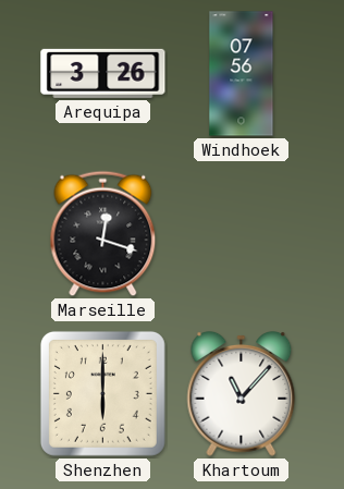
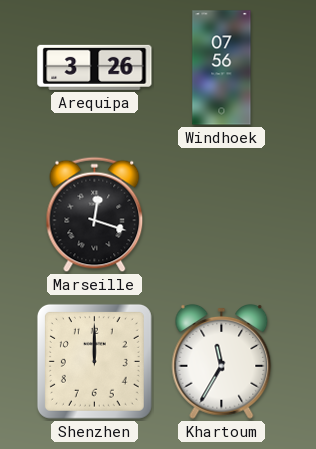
Shenzhen: 6:00 -> 12:00 (94, 361)
Khartoum: 11:07 -> 11:35 (222, 361)
